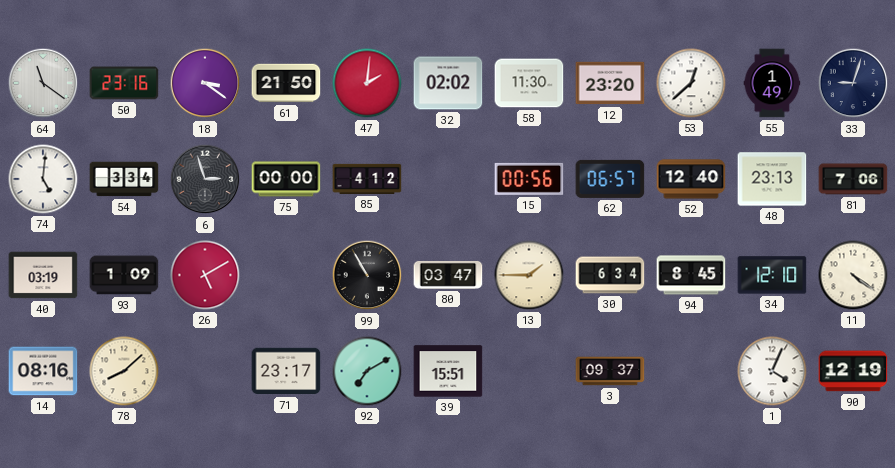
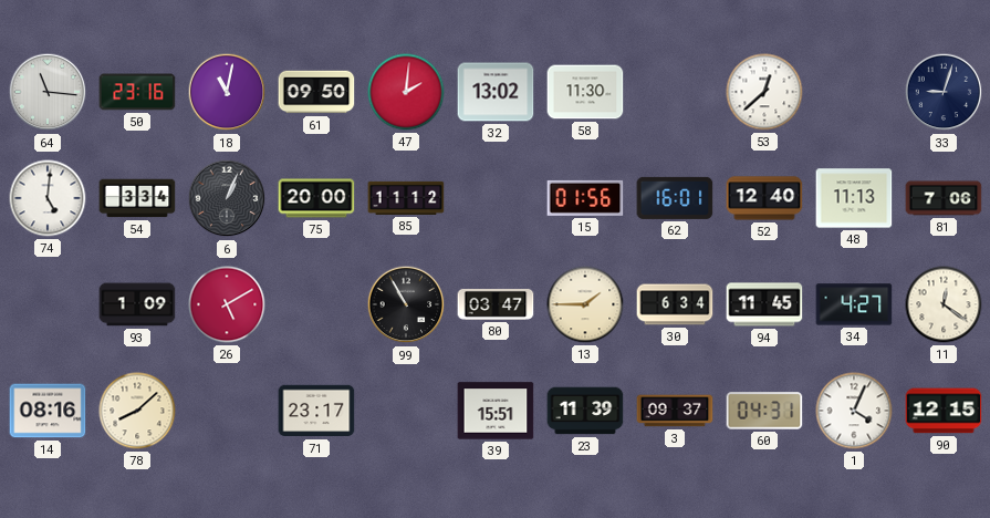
64: 11:21 -> 11:16 (48, 92)
18: 3:21 -> 11:02 (227, 92)
61: 21:50 -> 09:50 (316, 92)
32: 02:02 -> 13:02 (496, 92)
12: 23:20 -> none (610, 83)
55: 1:49 -> none (772, 83)
6: 2:57 -> 1:04 (227, 198)
75: 00:00 -> 20:00 (316, 198)
85: 4:12 -> 11:12 (406, 198)
15: 00:56 -> 01:56 (585, 198)
62: 06:57 -> 16:01 (675, 198)
48: 23:13 -> 11:13 (854, 198)
40: 03:19 -> none (43, 275)
94: 8:45 -> 11:45 (764, 304)
34: 12:10 -> 4:27 (854, 304)
11: 4:21 -> 12:21 (944, 304)
92: 7:10 -> none (367, 371)
23: none -> 11:39 (585, 411)
60: none -> 04:31 (764, 411)
90: 12:19 -> 12:15 (944, 411)
